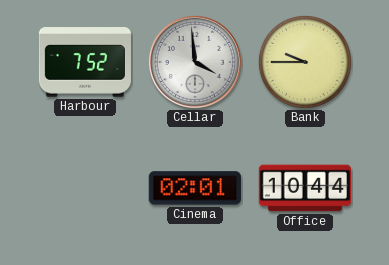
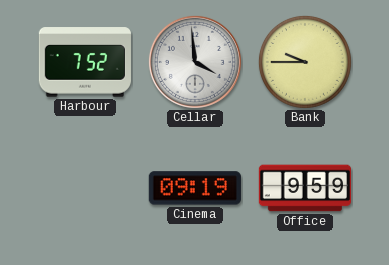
Cinema: 02:01 -> 09:19 (195, 188)
Office: 10:44 -> 9:59 (304, 188)
